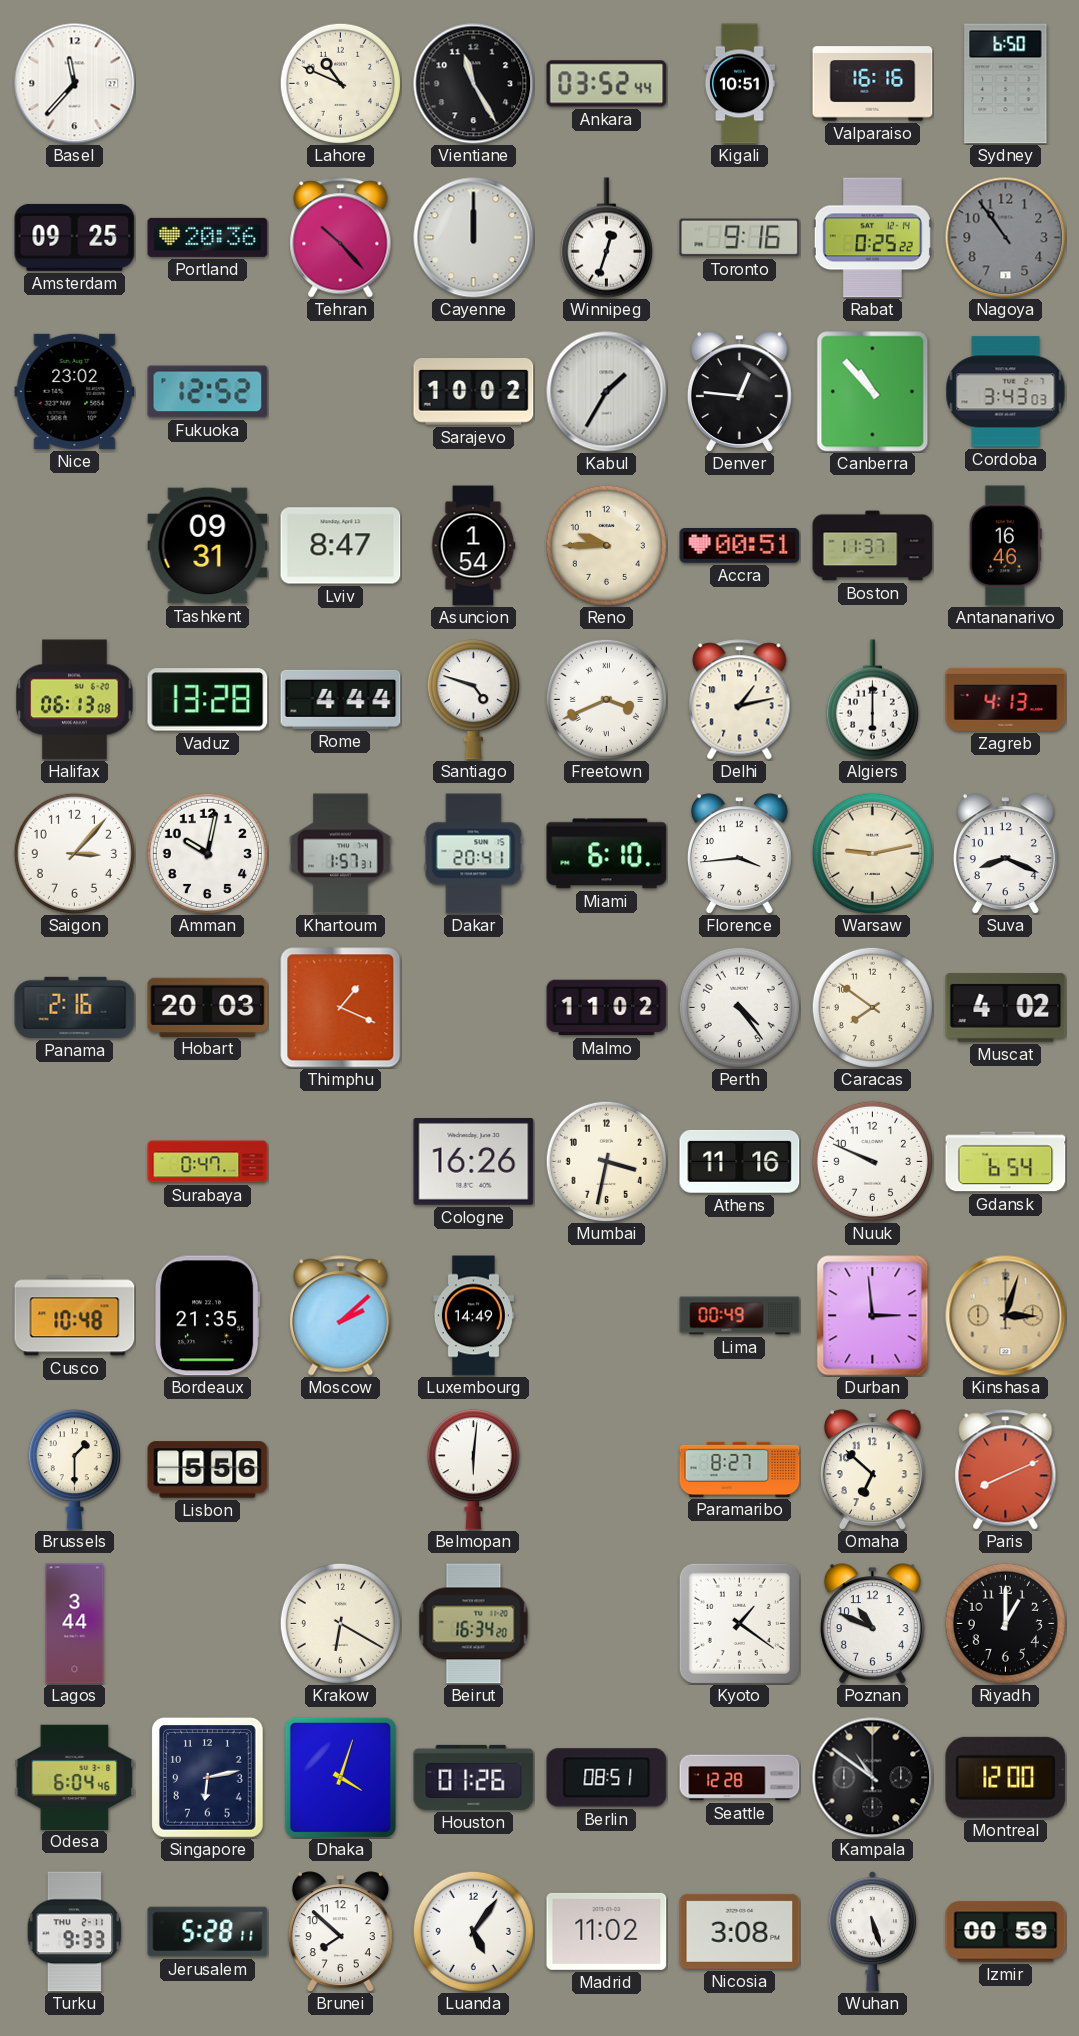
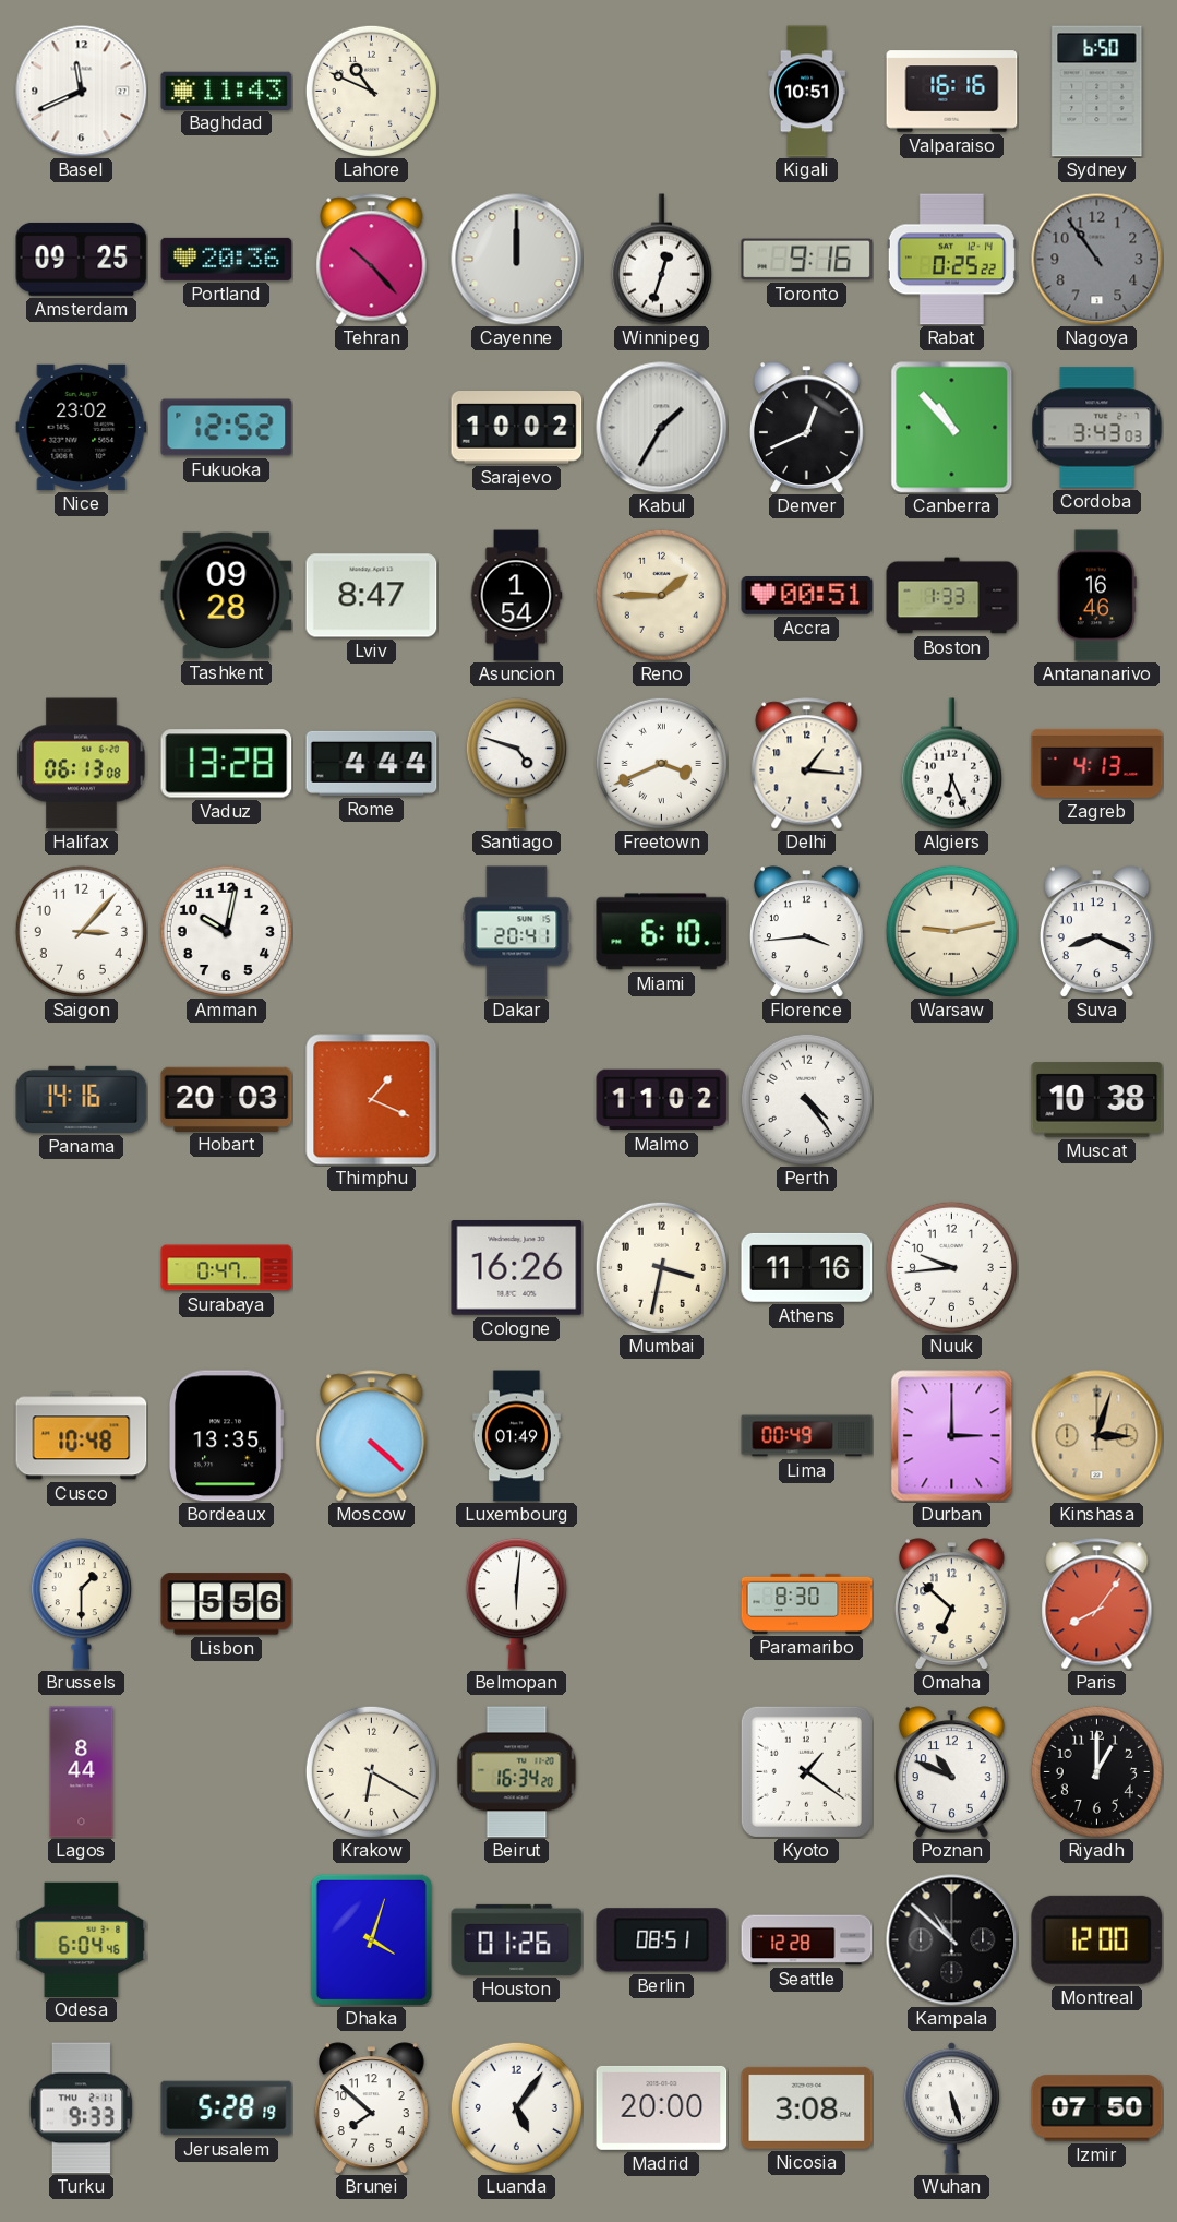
Basel: 11:37 -> 11:41 (82, 92)
Baghdad: none -> 11:43 (227, 91)
Vientiane: 11:25 -> none (474, 84)
Ankara: 03:52 -> none (607, 84)
Denver: 12:46 -> 12:41 (806, 427)
Tashkent: 09:31 -> 09:28 (227, 596)
Reno: 9:45 -> 1:45 (661, 595)
Boston: 11:37 -> 1:33 (952, 596)
Delhi: 1:13 -> 1:16 (807, 764)
Algiers: 6:00 -> 6:26 (951, 764)
Khartoum: 1:57 -> none (341, 854)
Panama: 2:16 -> 14:16 (82, 1099)
Caracas: 7:51 -> none (872, 1007)
Muscat: 4:02 -> 10:38 (1097, 1100)
Nuuk: 9:49 -> 9:44 (951, 1267)
Gdansk: 6:54 -> none (1006, 1162)
Bordeaux: 21:35 -> 13:35 (226, 1436)
Moscow: 2:08 -> 4:22 (372, 1436)
Luxembourg: 14:49 -> 01:49 (516, 1436)
Durban: 2:59 -> 3:00 (952, 1436)
Paramaribo: 8:27 -> 8:30 (807, 1603)
Paris: 8:11 -> 8:06 (1097, 1604)
Lagos: 3:44 -> 8:44 (82, 1772)
Singapore: 6:13 -> none (208, 1778)
Kampala: 10:51 -> 10:52 (952, 1940)
Jerusalem: 5:28:11 -> 5:28:19 (227, 2108)
Madrid: 11:02 -> 20:00 (662, 2107)
Izmir: 00:59 -> 07:50 (1097, 2108)
